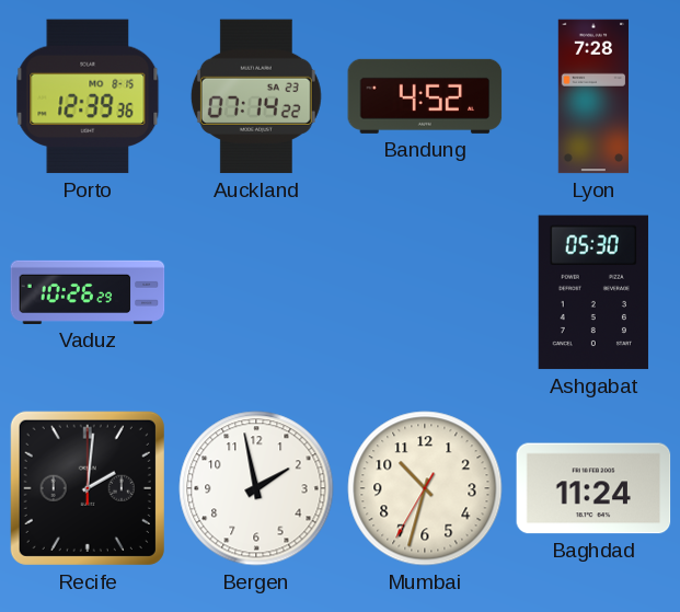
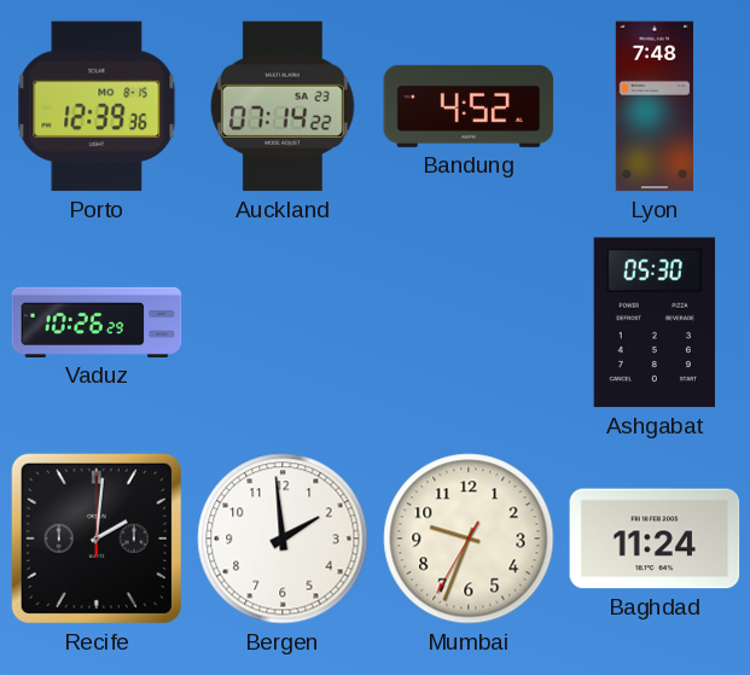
Lyon: 7:28 -> 7:48 (655, 106)
Bergen: 1:58 -> 1:59 (283, 539)
Mumbai: 10:32 -> 9:33 (469, 539)
